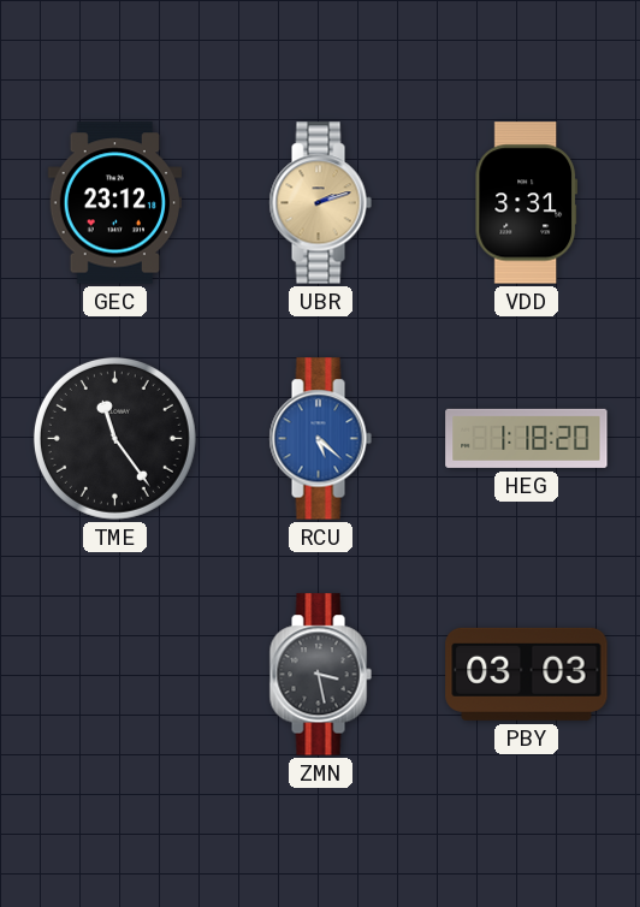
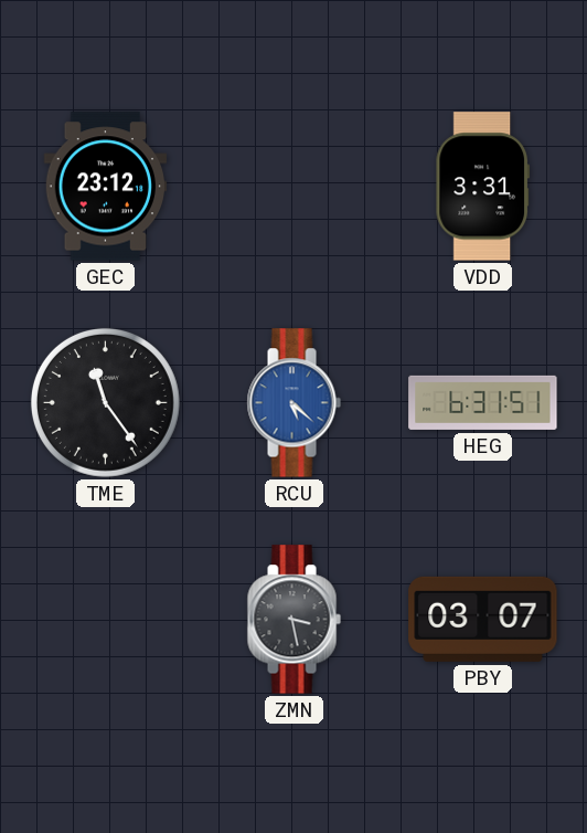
UBR: 2:12 -> none (320, 203)
HEG: 1:18 -> 6:31 (483, 402)
PBY: 03:03 -> 03:07 (483, 619)
